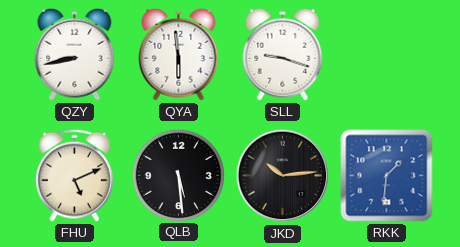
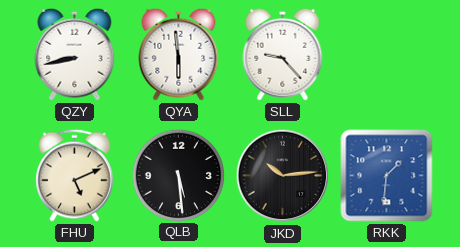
SLL: 9:18 -> 9:23 (283, 54)
